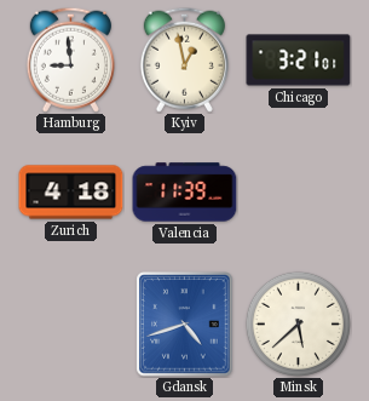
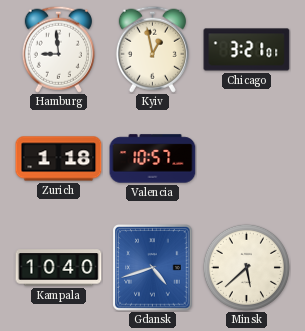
Zurich: 4:18 -> 1:18 (59, 159)
Valencia: 11:39 -> 10:57 (153, 159)
Kampala: none -> 10:40 (59, 268)
